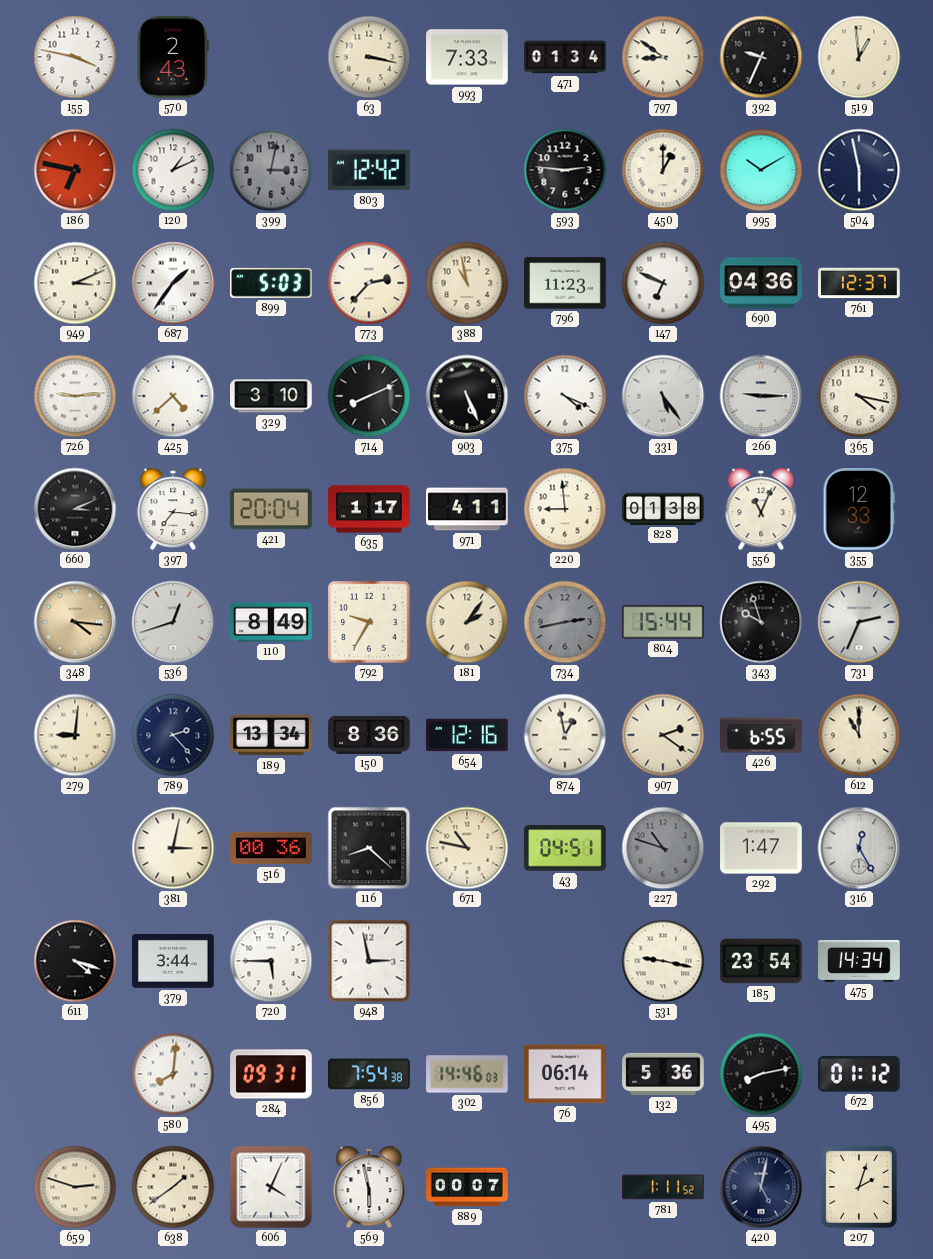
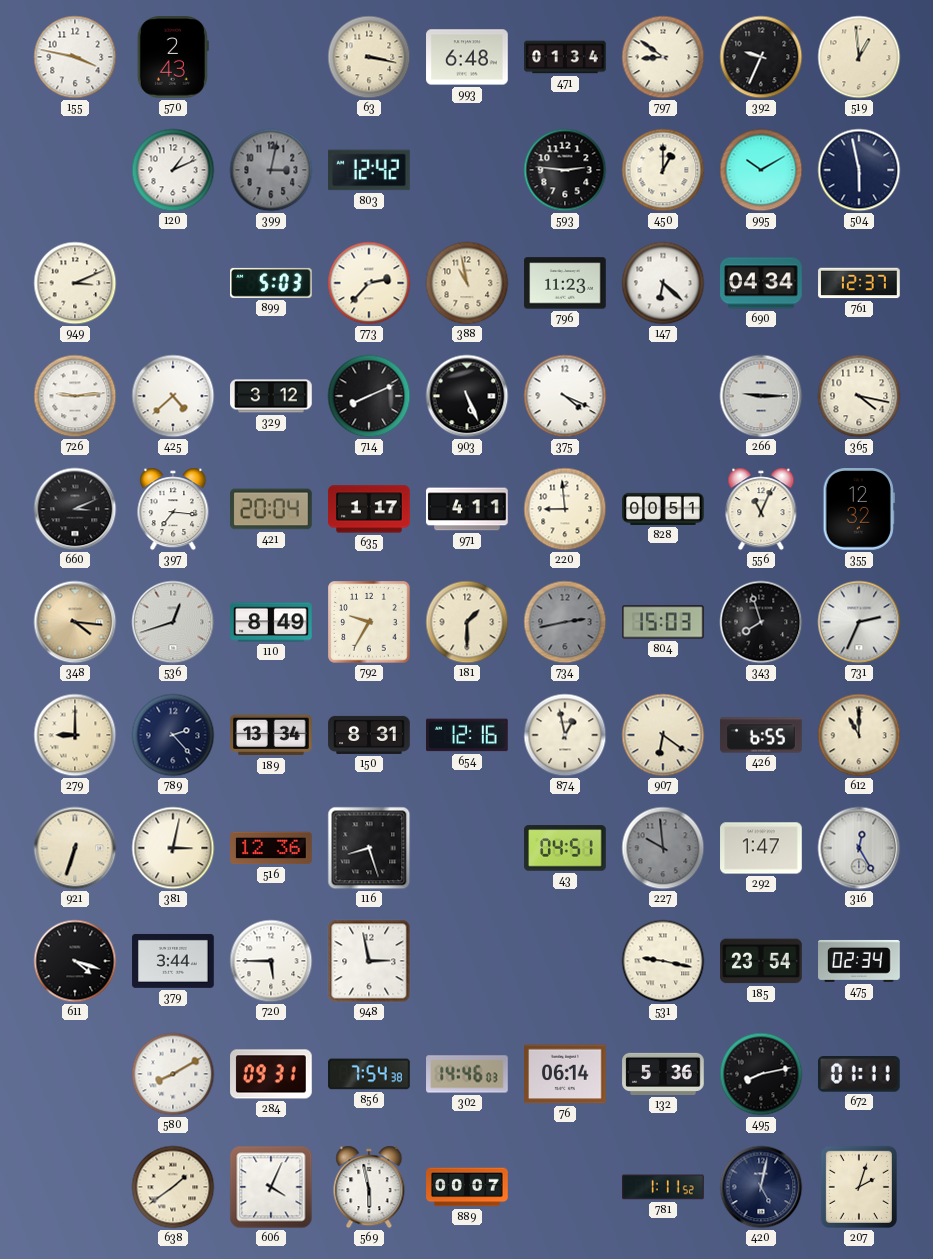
993: 7:33 -> 6:48 (467, 57)
186: 6:47 -> none (75, 170)
687: 1:36 -> none (173, 283)
147: 6:49 -> 6:22 (663, 283)
690: 04:36 -> 04:34 (761, 283)
329: 3:10 -> 3:12 (271, 396)
331: 5:24 -> none (663, 396)
828: 01:38 -> 00:51 (663, 509)
355: 12:33 -> 12:32 (859, 509)
181: 2:06 -> 1:30 (467, 622)
804: 15:44 -> 15:03 (663, 622)
343: 9:57 -> 7:57 (761, 622)
279: 9:01 -> 9:00 (75, 735)
150: 8:36 -> 8:31 (369, 735)
907: 2:21 -> 6:21 (663, 735)
921: none -> 6:33 (75, 848)
516: 00:36 -> 12:36 (271, 848)
116: 8:22 -> 8:27 (369, 848)
671: 10:47 -> none (467, 848)
227: 10:48 -> 9:59 (663, 848)
475: 14:34 -> 02:34 (859, 961)
580: 8:01 -> 8:10 (173, 1074)
672: 01:12 -> 01:11 (859, 1075)
659: 2:48 -> none (75, 1187)
